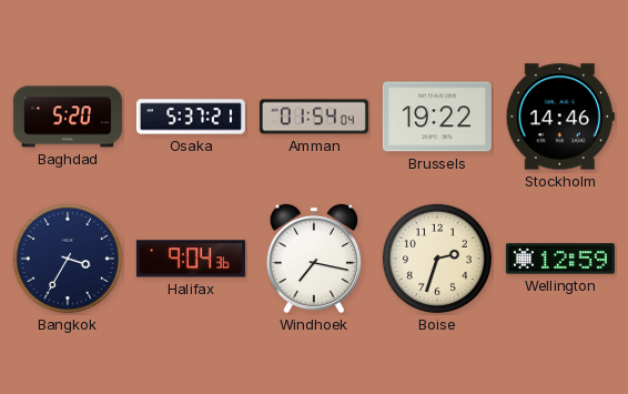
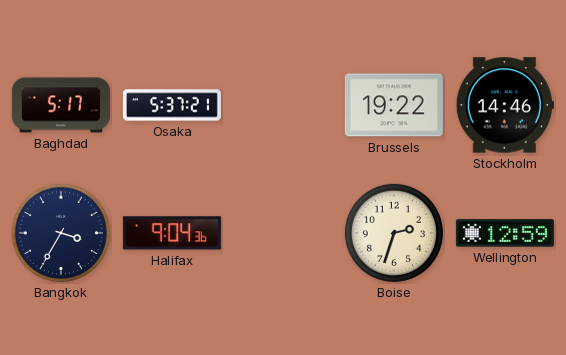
Baghdad: 5:20 -> 5:17 (61, 105)
Amman: 01:54 -> none (314, 117)
Windhoek: 7:17 -> none (314, 259)
